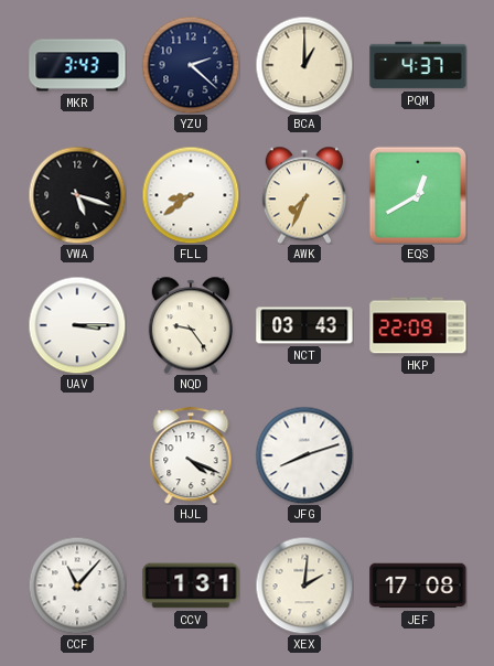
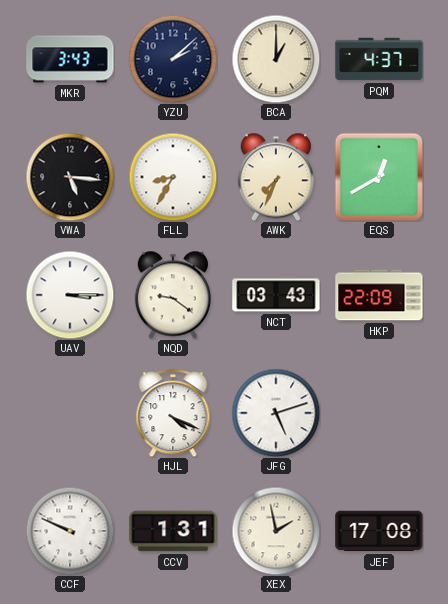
YZU: 2:22 -> 2:08 (173, 59)
VWA: 5:18 -> 5:16 (70, 177)
FLL: 8:39 -> 8:35 (173, 177)
NQD: 9:24 -> 9:21 (172, 295)
JFG: 8:12 -> 5:12 (276, 413)
CCF: 11:07 -> 9:49 (70, 531)
XEX: 2:01 -> 1:58 (276, 531)
